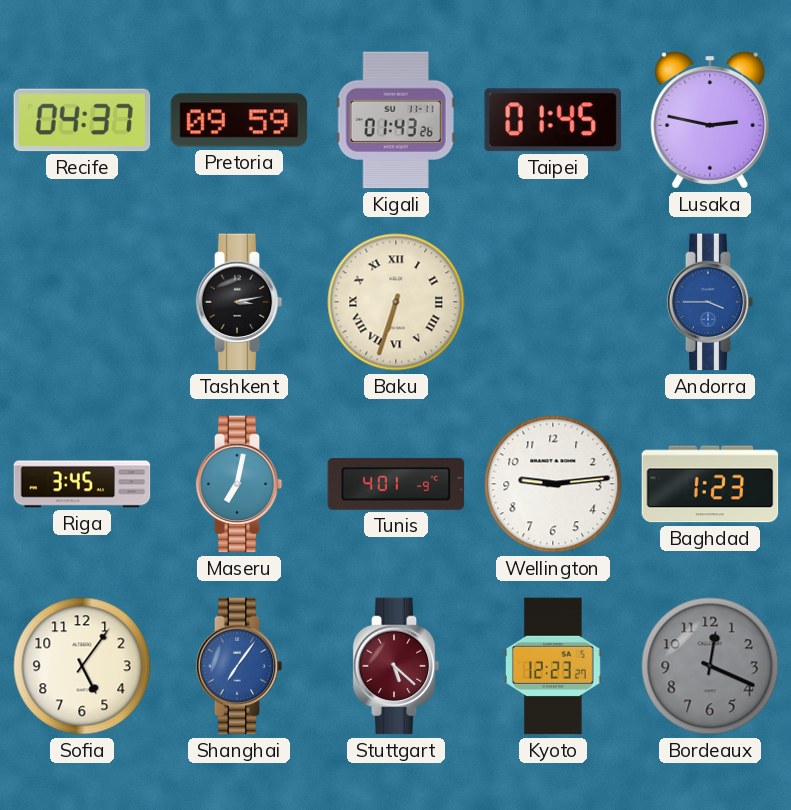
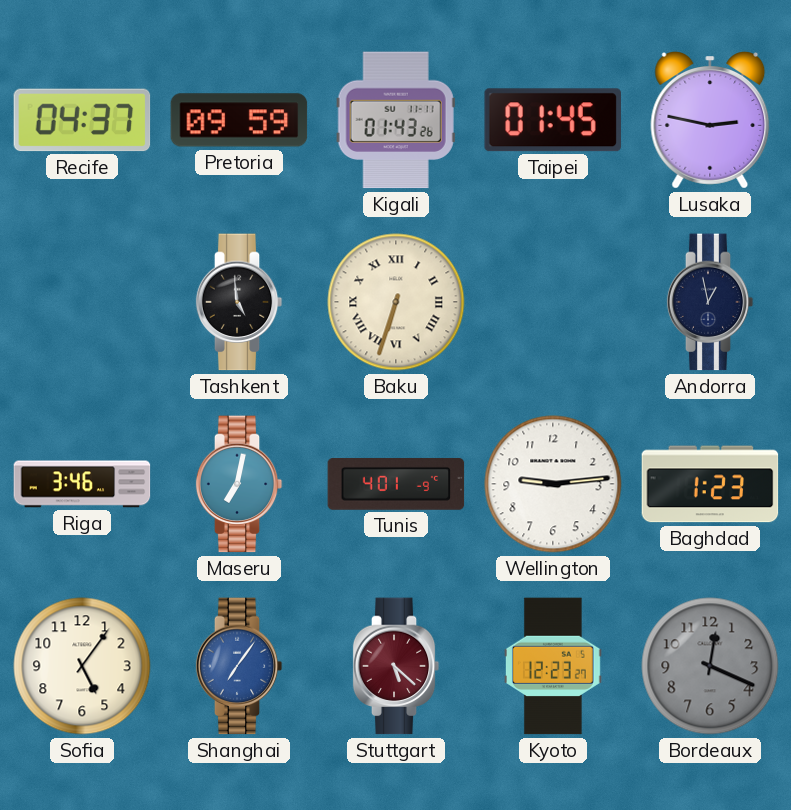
Tashkent: 3:13 -> 4:59 (239, 302)
Andorra: 3:45 -> 12:58 (710, 302)
Andorra dial: blue -> navy (710, 302)
Riga: 3:45 -> 3:46 (82, 484)
